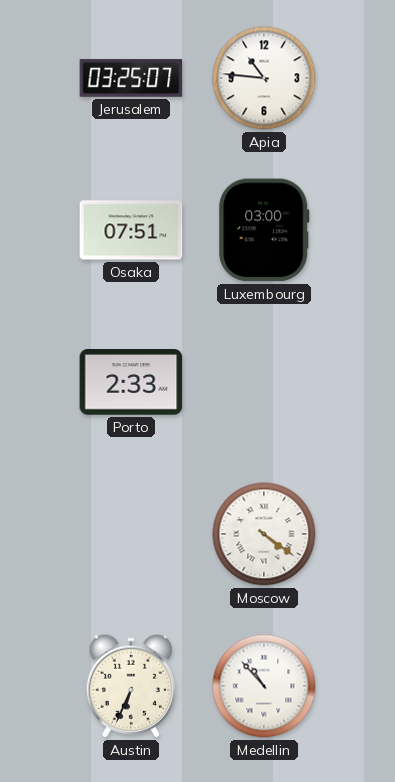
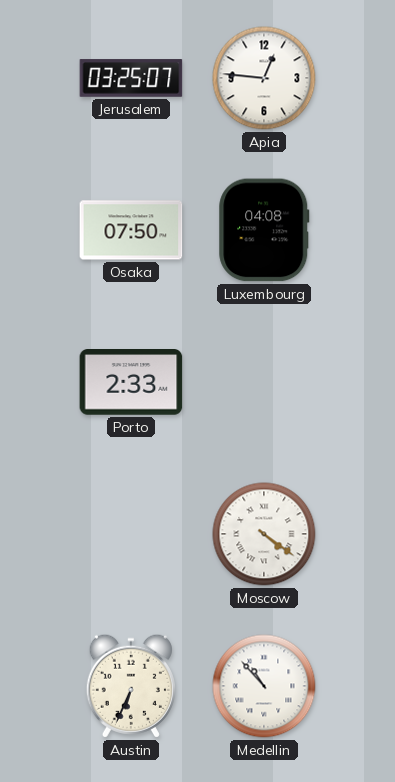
Apia: 10:46 -> 12:46 (264, 78)
Osaka: 07:51 -> 07:50 (131, 230)
Luxembourg: 03:00 -> 04:08 (264, 230)
